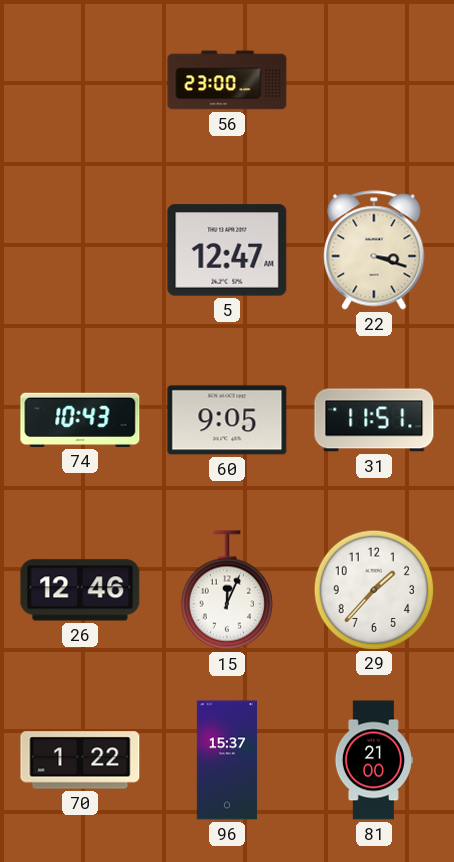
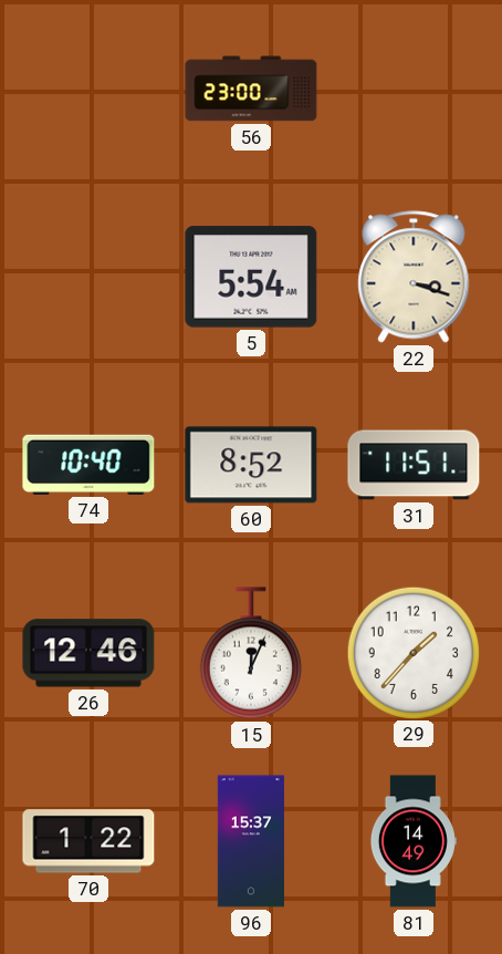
5: 12:47 -> 5:54 (251, 277)
74: 10:43 -> 10:40 (88, 465)
60: 9:05 -> 8:52 (251, 465)
81: 21:00 -> 14:49 (412, 841)
